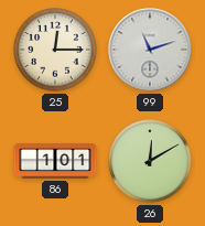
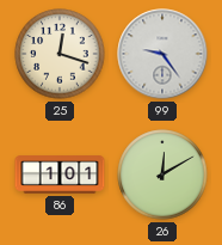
25: 12:15 -> 12:18 (60, 54)
99: 11:12 -> 9:24 (162, 54)
